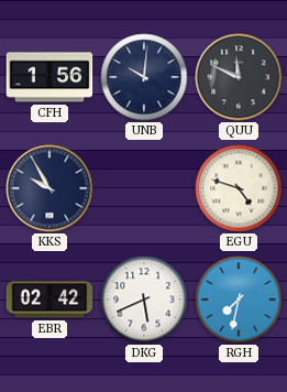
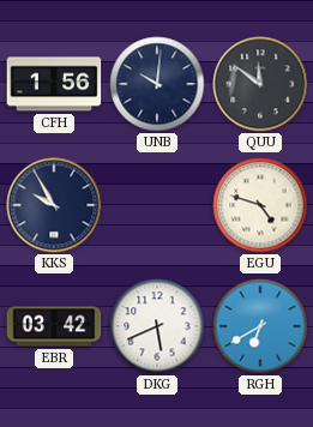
QUU: 11:49 -> 11:51 (260, 84)
EBR: 02:42 -> 03:42 (54, 326)
RGH: 7:32 -> 6:40 (260, 326)
